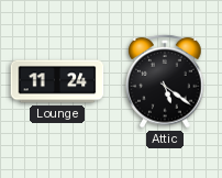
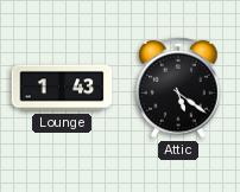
Lounge: 11:24 -> 1:43 (62, 88)
